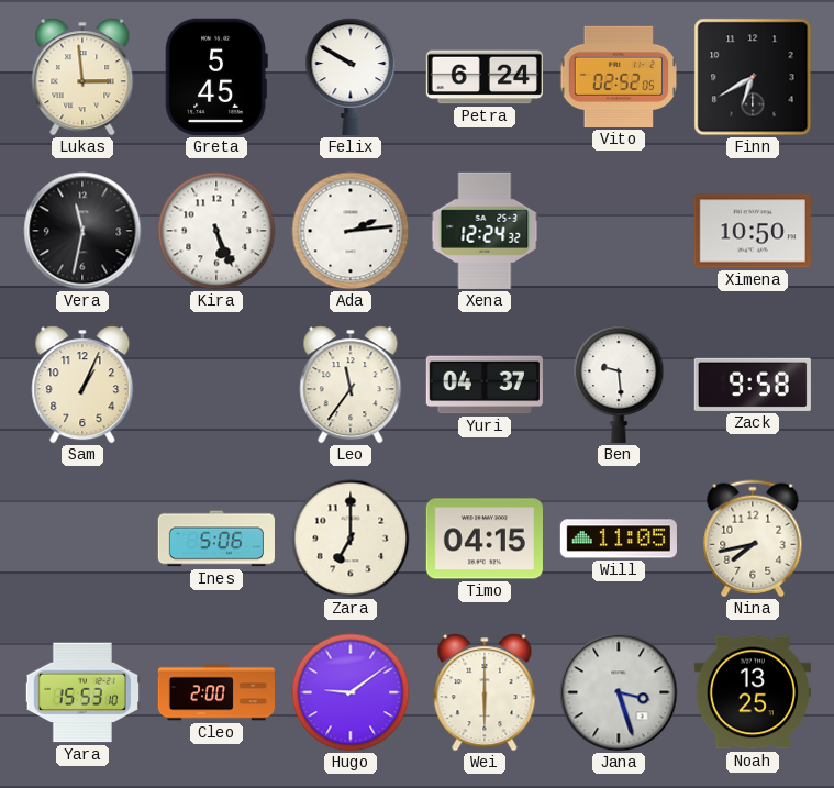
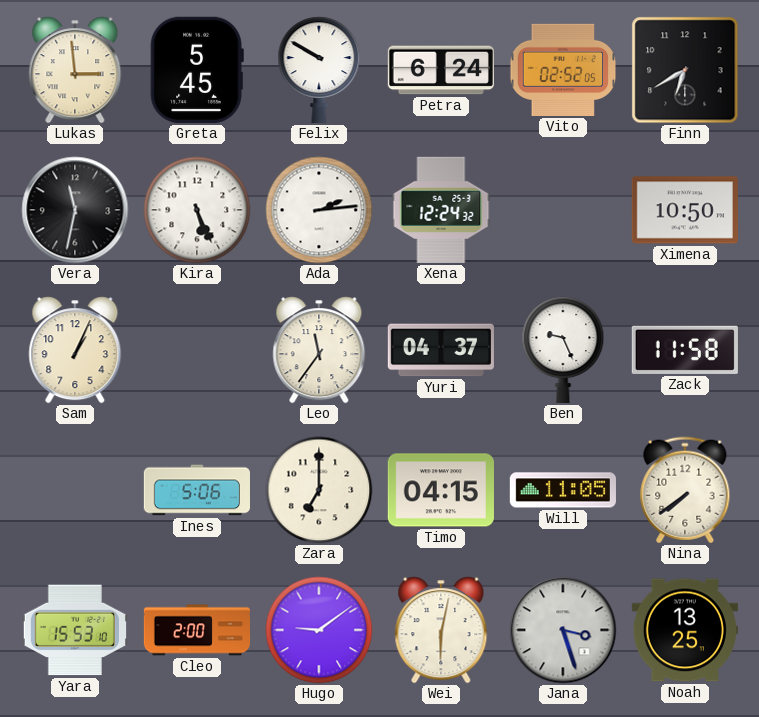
Ben: 9:29 -> 9:26 (563, 350)
Zack: 9:58 -> 11:58 (685, 350)
Nina: 7:43 -> 7:39 (685, 490)
Wei: 6:00 -> 6:02 (441, 630)
